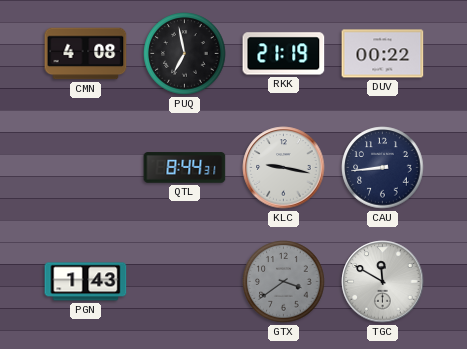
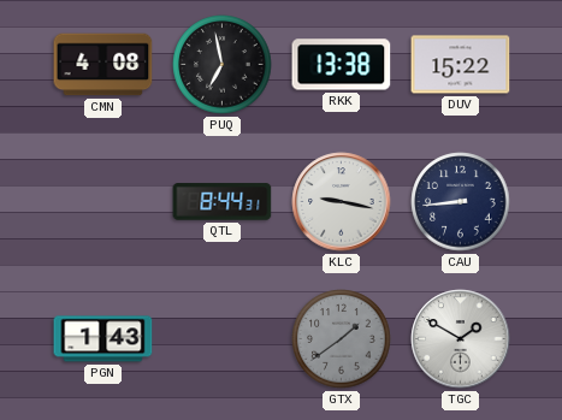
RKK: 21:19 -> 13:38 (342, 65)
DUV: 00:22 -> 15:22 (461, 65)
GTX: 3:39 -> 1:39 (342, 339)
TGC: 11:50 -> 1:50 (461, 339)
